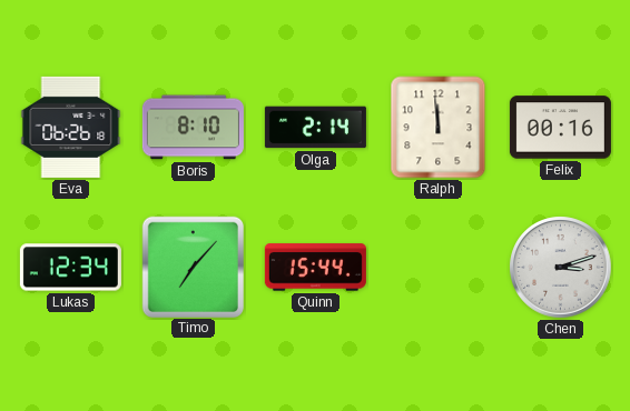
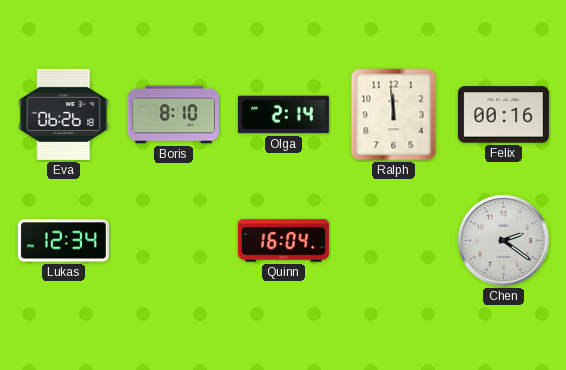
Timo: 7:07 -> none (193, 267)
Quinn: 15:44 -> 16:04 (283, 241)
Chen: 3:12 -> 2:21 (504, 241)
